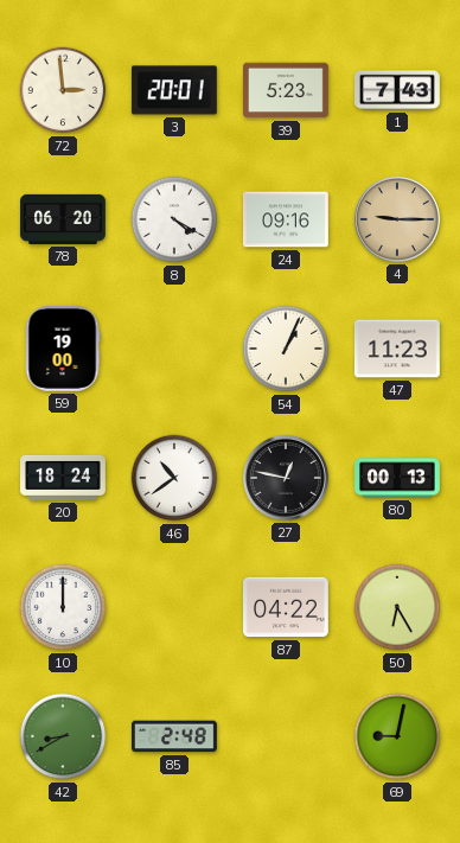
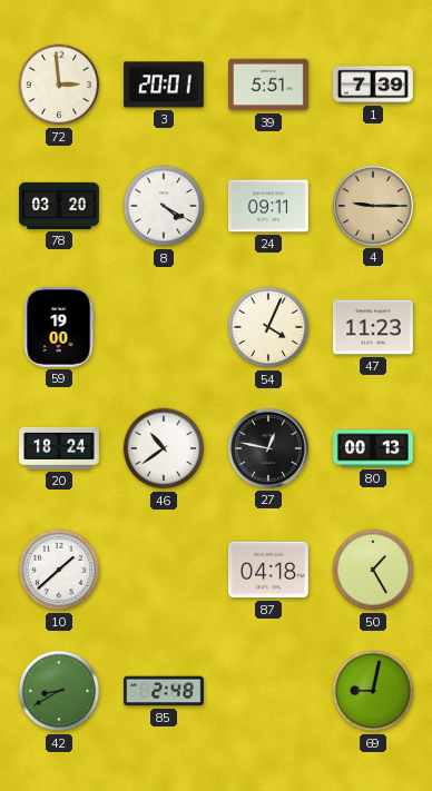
39: 5:23 -> 5:51 (269, 85)
1: 7:43 -> 7:39 (374, 85)
78: 06:20 -> 03:20 (60, 206)
24: 09:16 -> 09:11 (269, 206)
54: 1:04 -> 4:04 (268, 327)
10: 12:00 -> 1:38 (59, 570)
87: 04:22 -> 04:18 (269, 570)
50: 6:25 -> 1:25 (373, 570)
